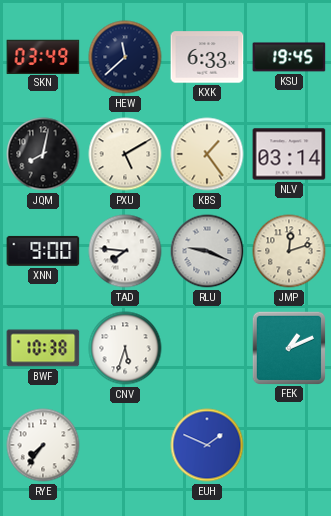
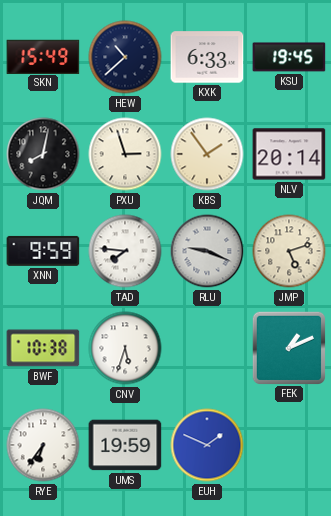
SKN: 03:49 -> 15:49 (43, 56)
HEW: 11:38 -> 10:38 (125, 57)
PXU: 5:10 -> 2:57 (125, 154)
KBS: 1:24 -> 1:54 (207, 154)
NLV: 03:14 -> 20:14 (289, 154)
XNN: 9:00 -> 9:59 (43, 251)
JMP: 12:12 -> 5:12 (289, 251)
RYE: 7:36 -> 6:36 (43, 445)
UMS: none -> 19:59 (125, 445)
